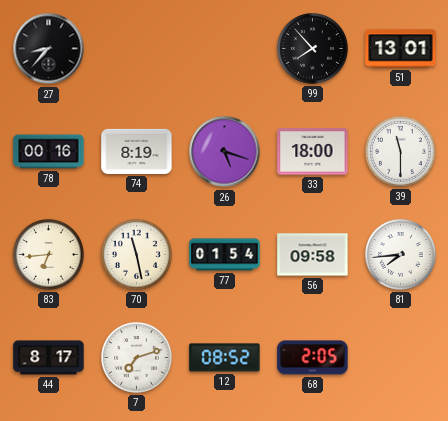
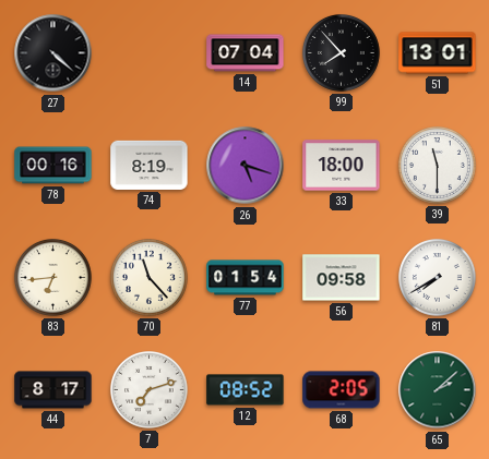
27: 8:37 -> 4:22 (53, 53)
14: none -> 07:04 (246, 53)
70: 11:28 -> 11:23 (150, 278)
81: 7:44 -> 7:40 (438, 278)
65: none -> 2:08 (438, 390)
